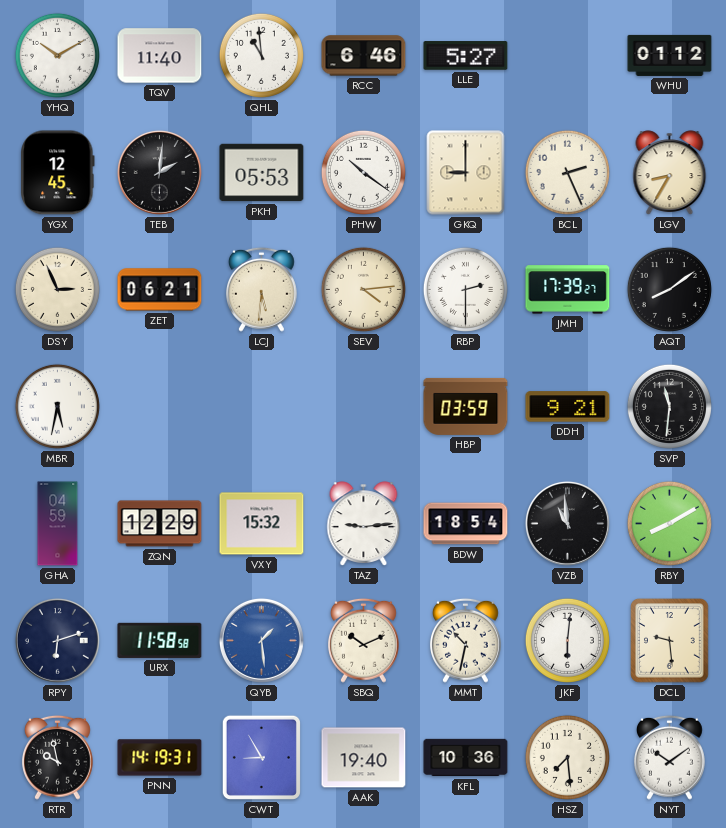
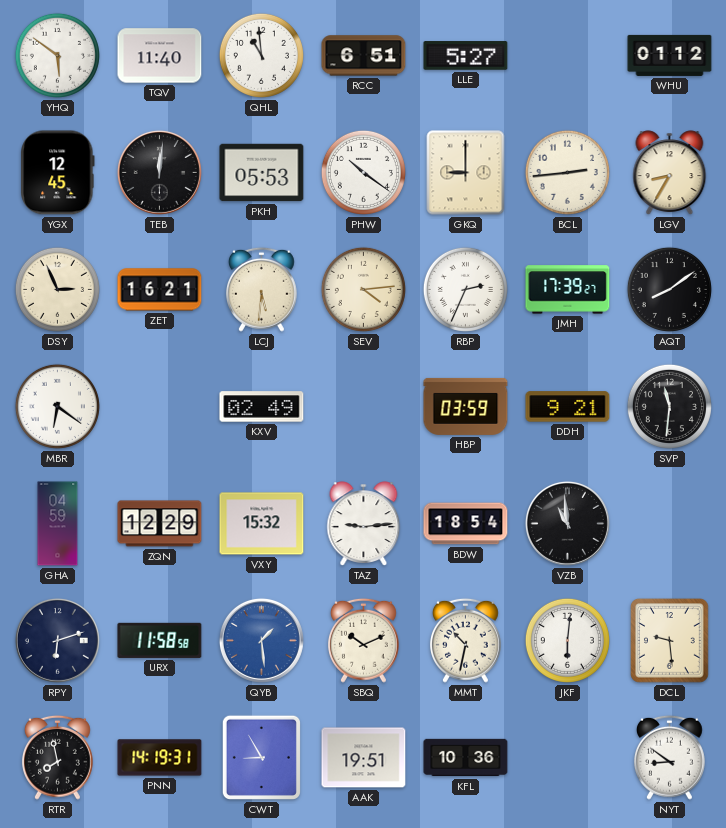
YHQ: 10:10 -> 5:51 (57, 55)
RCC: 6:46 -> 6:51 (364, 56)
TEB: 2:01 -> 12:01 (159, 172)
BCL: 2:26 -> 2:44 (567, 172)
ZET: 06:21 -> 16:21 (160, 290)
RBP: 2:30 -> 2:34 (465, 289)
MBR: 5:32 -> 6:21 (57, 406)
KXV: none -> 02:49 (262, 407)
RBY: 8:10 -> none (669, 523)
RTR: 9:58 -> 7:58 (57, 757)
AAK: 19:40 -> 19:51 (364, 758)
HSZ: 7:29 -> none (567, 757)
NYT: 10:09 -> 8:51 (669, 757)
